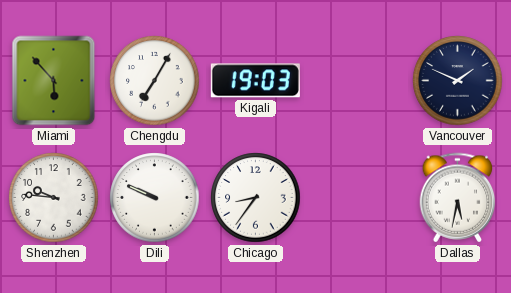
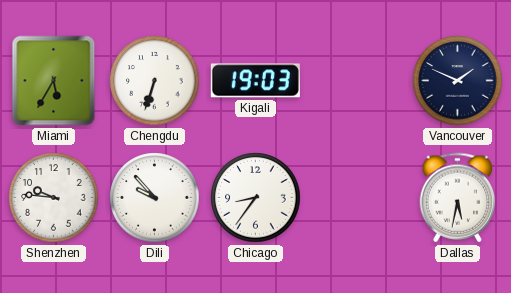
Miami: 5:53 -> 5:35 (54, 81)
Chengdu: 7:05 -> 6:33 (155, 81)
Dili: 9:49 -> 9:53 (155, 198)
